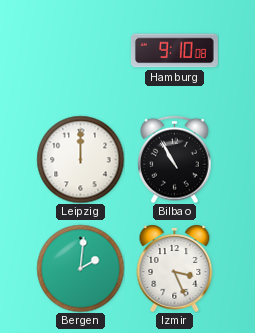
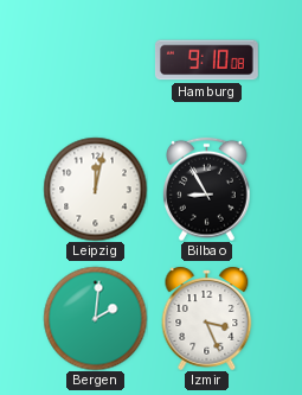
Leipzig: 12:00 -> 12:02 (95, 189)
Bilbao: 10:55 -> 8:55 (207, 189)
